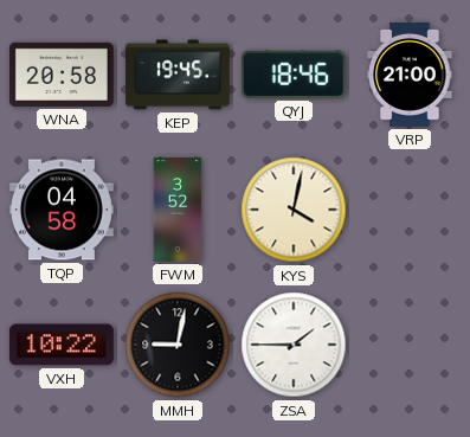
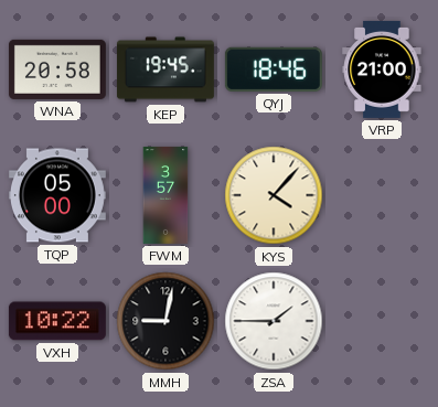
TQP: 04:58 -> 05:00 (57, 195)
FWM: 3:52 -> 3:57 (165, 195)
KYS: 4:02 -> 4:07 (274, 195)
